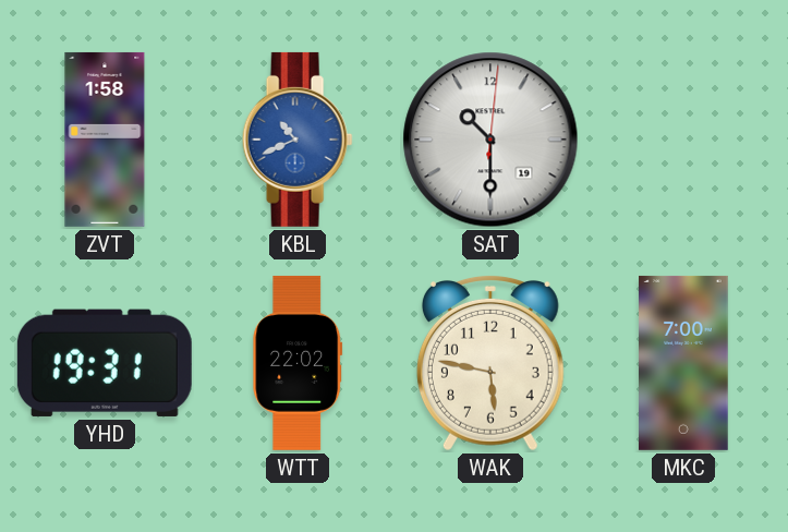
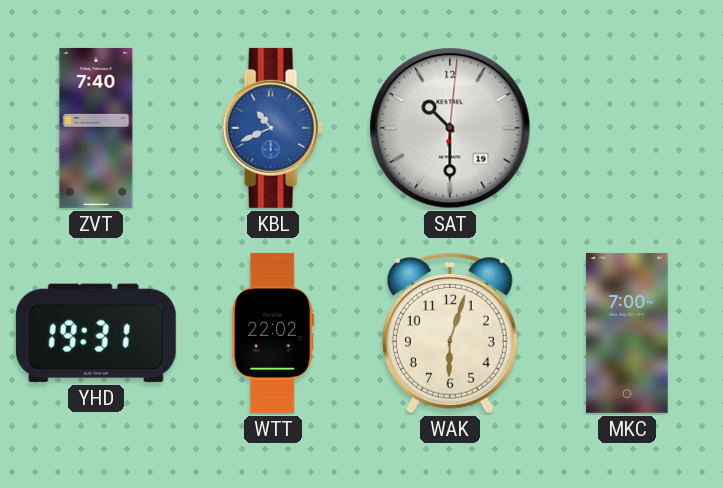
ZVT: 1:58 -> 7:40 (96, 128)
WAK: 5:47 -> 6:03 (450, 333)
